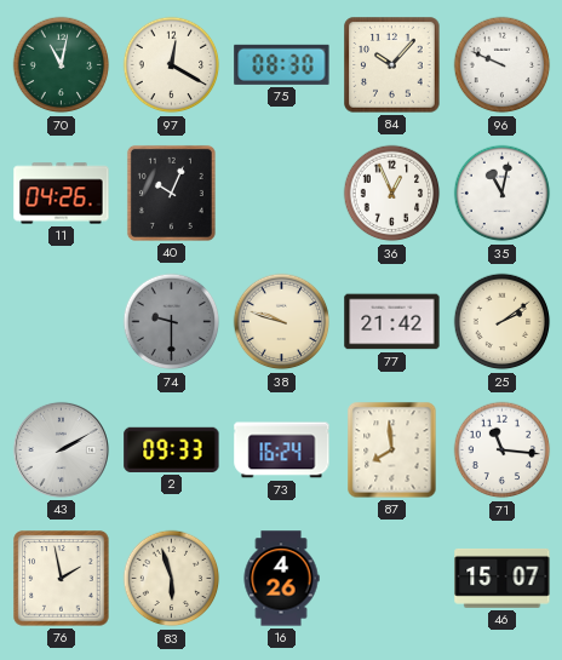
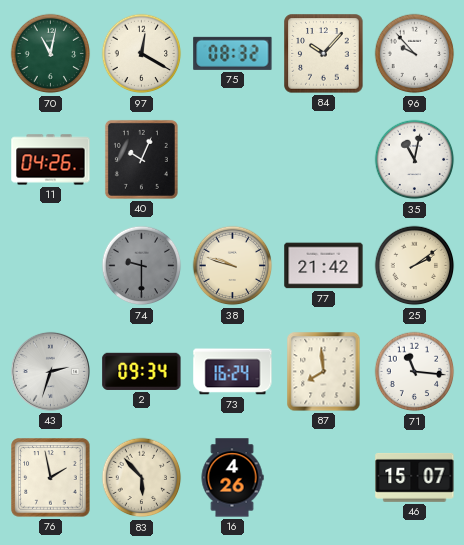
75: 08:30 -> 08:32 (233, 53)
96: 9:49 -> 9:53 (415, 54)
36: 12:56 -> none (392, 194)
43: 2:10 -> 2:33 (50, 371)
2: 09:33 -> 09:34 (142, 371)
83: 5:57 -> 5:53 (142, 478)
